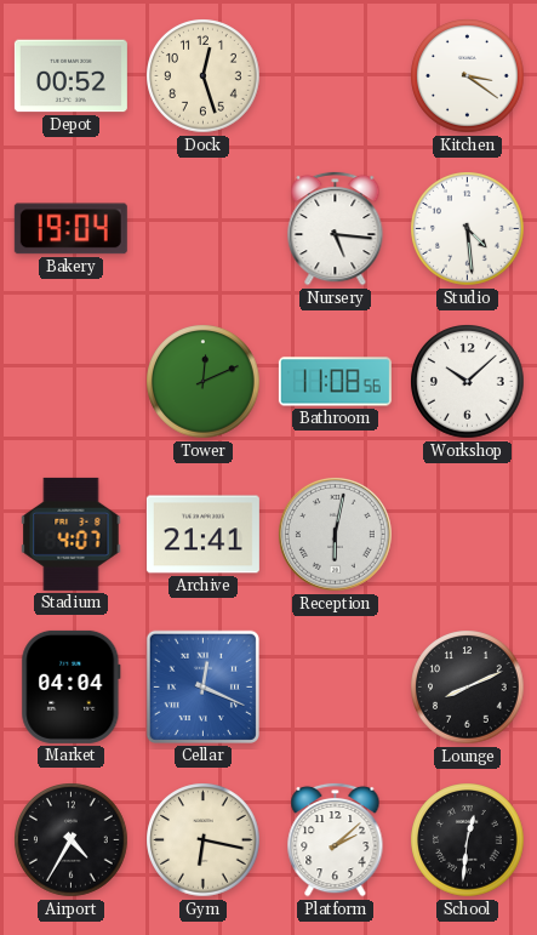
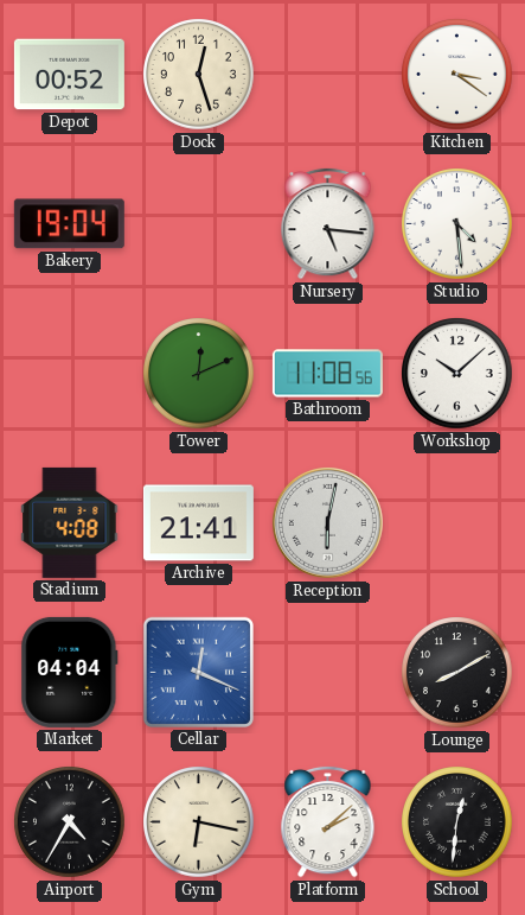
Stadium: 4:07 -> 4:08 (70, 522)
Lounge: 8:11 -> 8:10 (457, 673)
